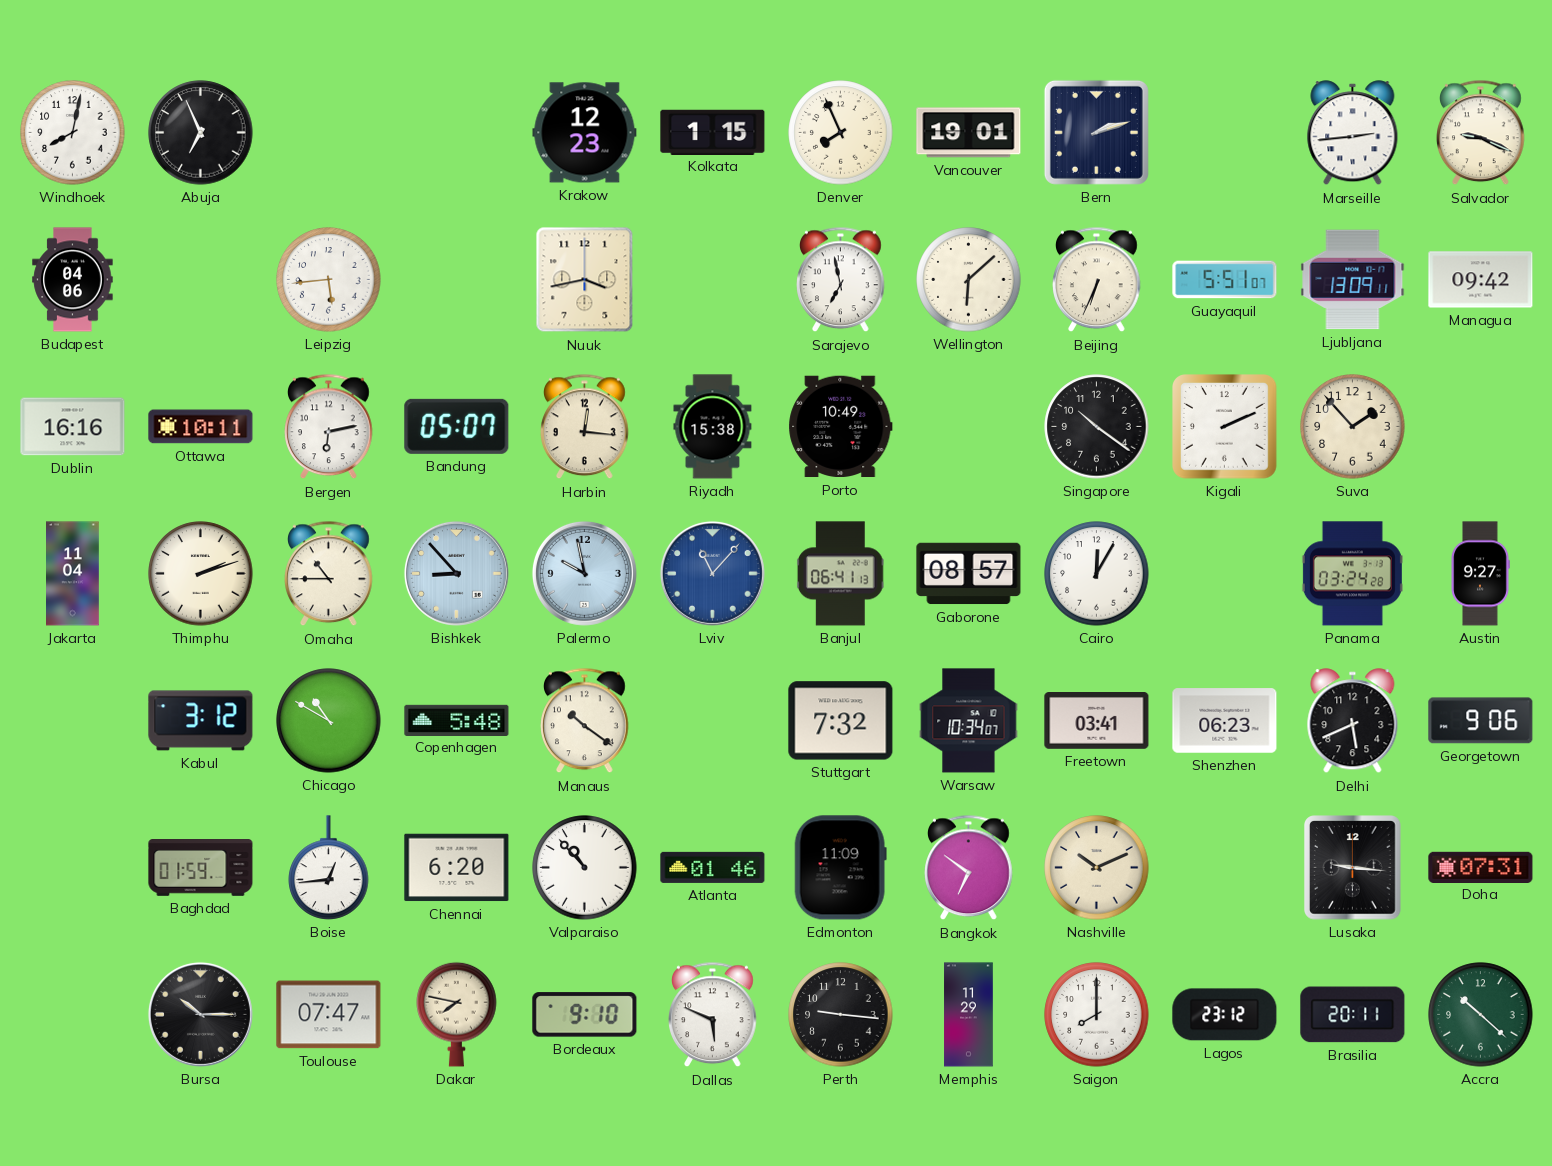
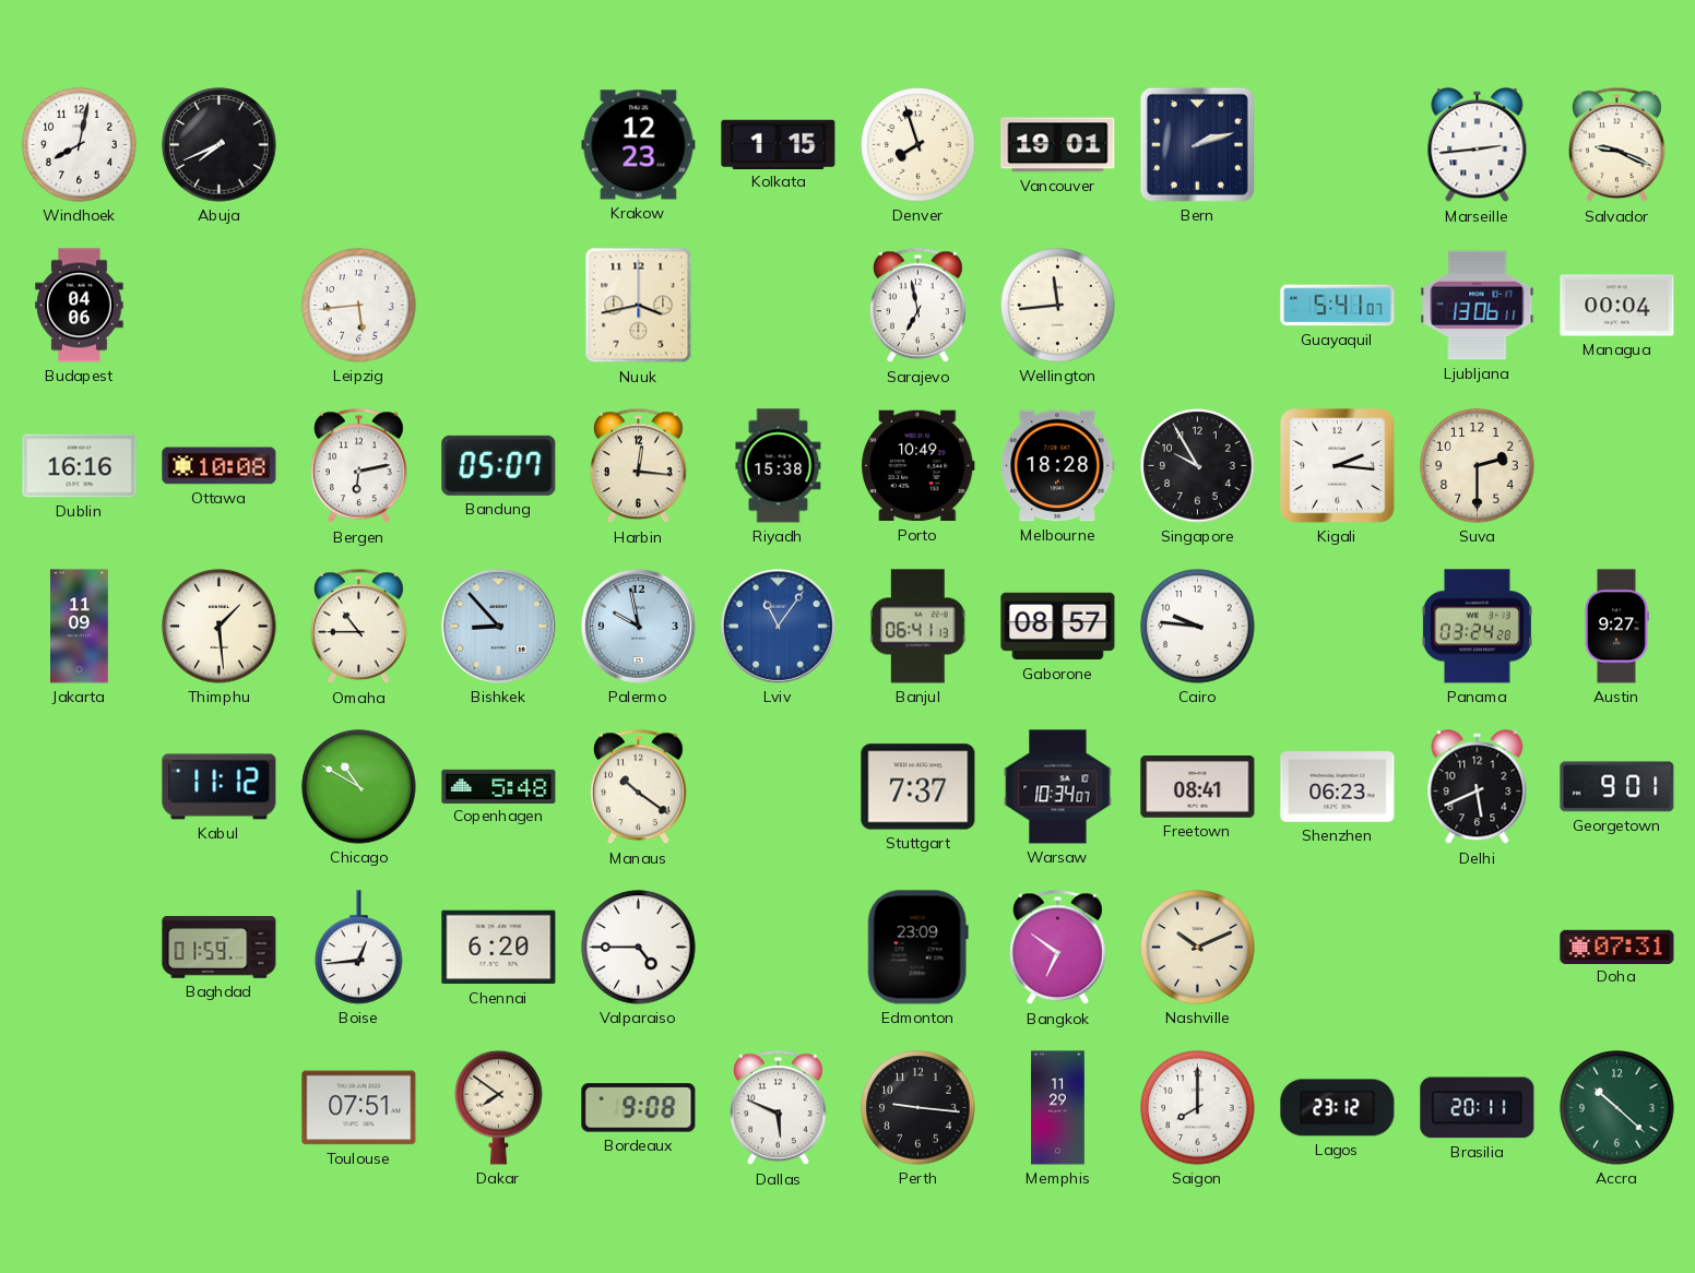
Abuja: 6:56 -> 7:41 (220, 145)
Denver: 7:56 -> 7:57 (918, 145)
Wellington: 6:08 -> 11:44 (1058, 306)
Beijing: 6:34 -> none (1097, 280)
Guayaquil: 5:51 -> 5:41 (1338, 306)
Ljubljana: 13:09 -> 13:06 (1478, 306)
Managua: 09:42 -> 00:04 (1617, 306)
Ottawa: 10:11 -> 10:08 (220, 466)
Melbourne: none -> 18:28 (1058, 466)
Singapore: 10:21 -> 9:55 (1198, 466)
Kigali: 2:11 -> 2:16 (1338, 466)
Suva: 1:53 -> 2:30 (1478, 466)
Jakarta: 11:04 -> 11:09 (80, 627)
Thimphu: 2:12 -> 1:29 (220, 627)
Lviv: 11:07 -> 11:06 (778, 626)
Cairo: 12:05 -> 9:46 (1198, 627)
Kabul: 3:12 -> 11:12 (220, 787)
Stuttgart: 7:32 -> 7:37 (918, 787)
Freetown: 03:41 -> 08:41 (1198, 787)
Georgetown: 9:06 -> 9:01 (1617, 787)
Valparaiso: 10:53 -> 4:45 (639, 948)
Atlanta: 01:46 -> none (713, 867)
Edmonton: 11:09 -> 23:09 (917, 948)
Lusaka: 9:16 -> none (1353, 868)
Bursa: 10:15 -> none (200, 1014)
Toulouse: 07:47 -> 07:51 (359, 1108)
Dakar: 7:47 -> 7:51 (499, 1107)
Bordeaux: 9:10 -> 9:08 (639, 1108)
